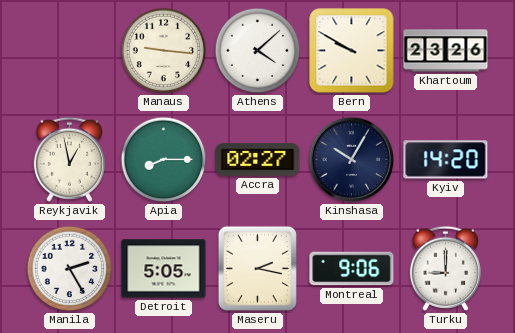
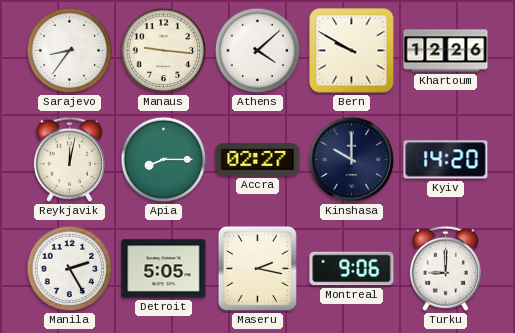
Sarajevo: none -> 8:36 (70, 51)
Khartoum: 23:26 -> 12:26 (446, 51)
Reykjavik: 12:58 -> 12:02 (69, 159)
Kinshasa: 10:05 -> 10:00 (352, 160)
